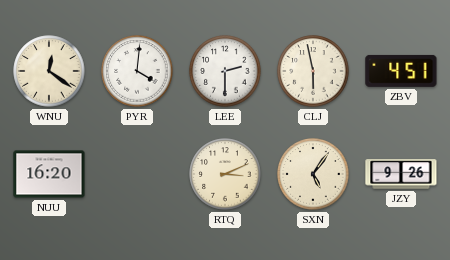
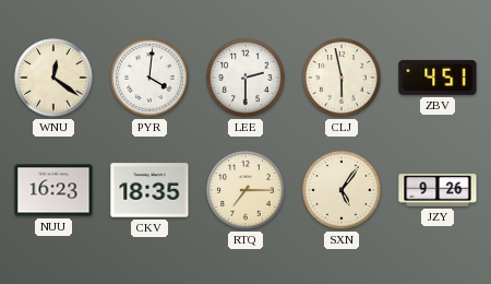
NUU: 16:20 -> 16:23 (53, 190)
CKV: none -> 18:35 (149, 190)
RTQ: 3:11 -> 7:15 (245, 190)
